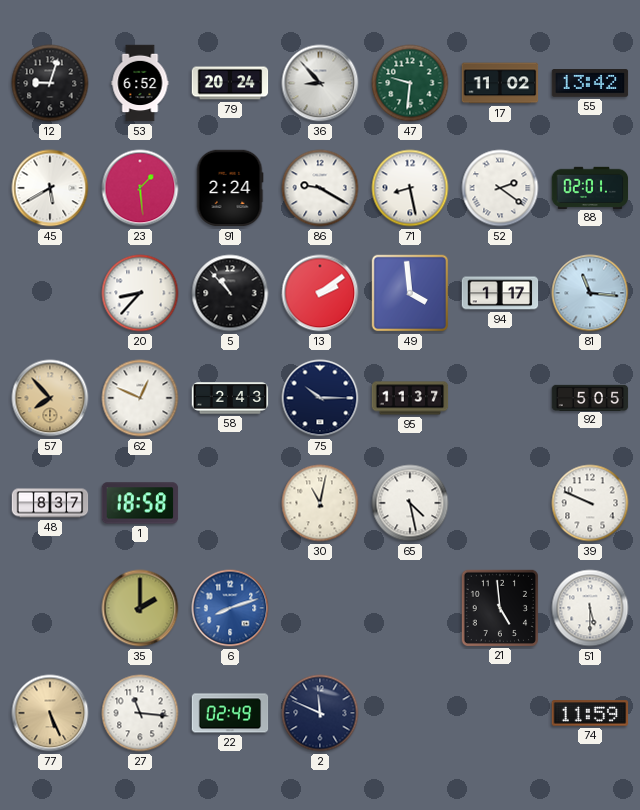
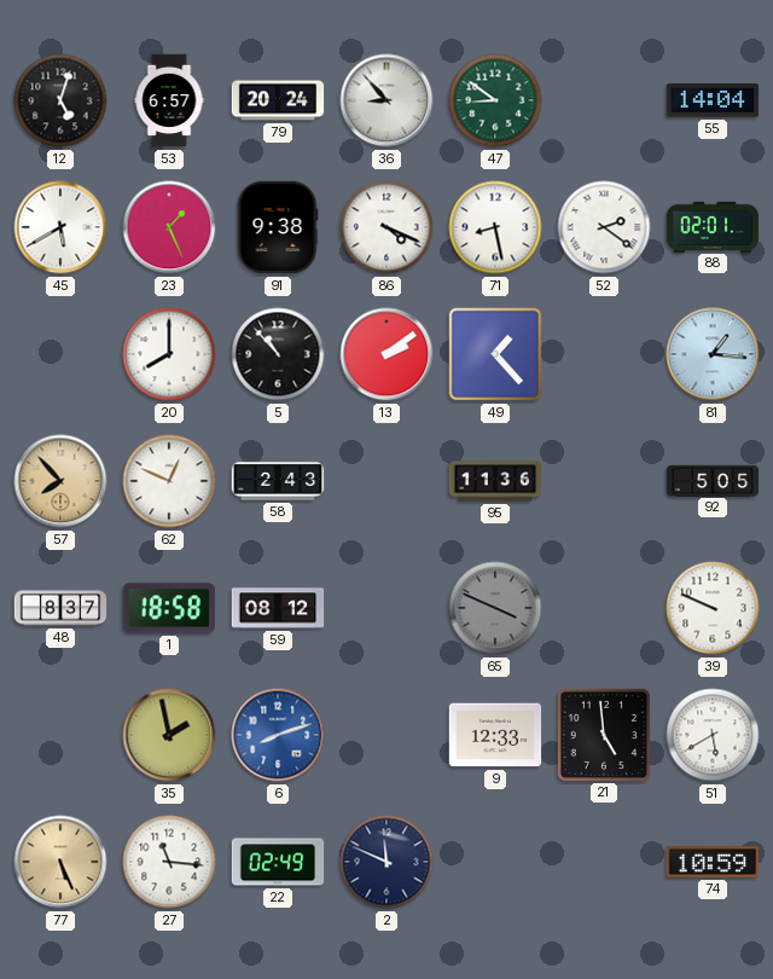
12: 9:03 -> 5:03 (60, 100)
53: 6:52 -> 6:57 (169, 100)
47: 9:31 -> 8:51 (495, 100)
17: 11:02 -> none (500, 83)
55: 13:42 -> 14:04 (713, 100)
23: 1:29 -> 1:26 (169, 227)
91: 2:24 -> 9:38 (278, 227)
86: 9:20 -> 4:19 (386, 227)
20: 8:37 -> 8:00 (169, 354)
49: 3:59 -> 1:23 (495, 354)
94: 1:17 -> none (500, 293)
81: 11:16 -> 1:16 (713, 354)
75: 10:15 -> none (320, 398)
95: 11:37 -> 11:36 (495, 481)
59: none -> 08:12 (278, 608)
30: 11:02 -> none (320, 503)
65: 4:28 -> 3:49 (495, 608)
65 dial: white -> grey (495, 608)
35: 2:00 -> 1:58 (169, 735)
9: none -> 12:33 (495, 735)
51: 5:30 -> 5:40 (713, 735)
74: 11:59 -> 10:59 (713, 862)
